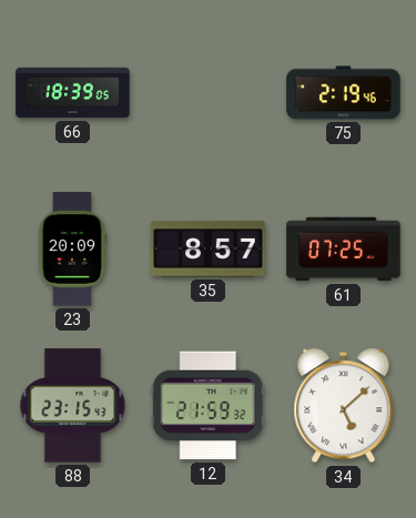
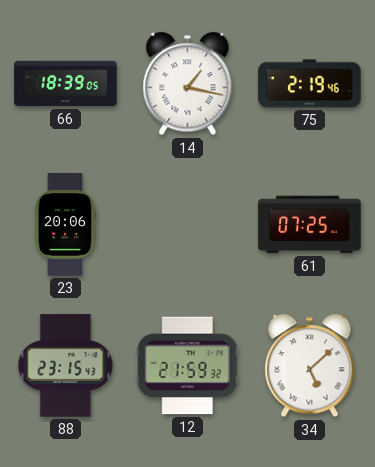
14: none -> 1:17 (188, 84)
23: 20:09 -> 20:06 (65, 225)
35: 8:57 -> none (209, 250)
